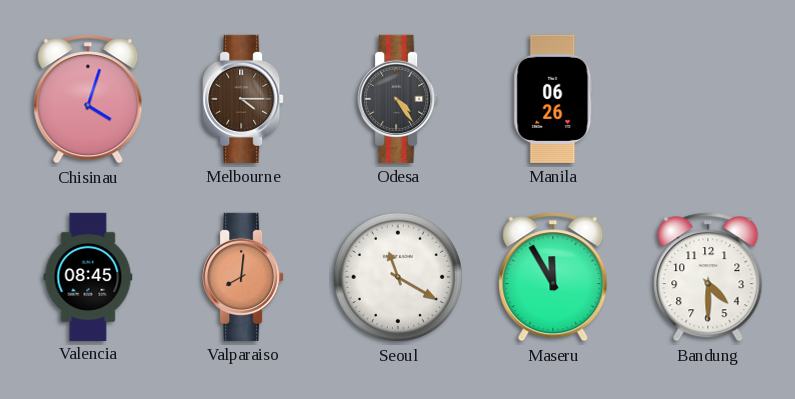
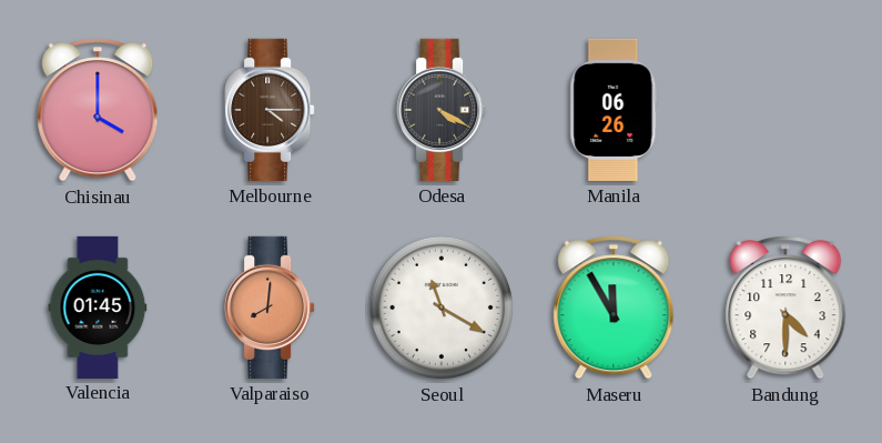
Chisinau: 4:03 -> 4:00 (98, 110)
Odesa: 4:24 -> 4:20 (442, 110)
Valencia: 08:45 -> 01:45 (98, 306)
